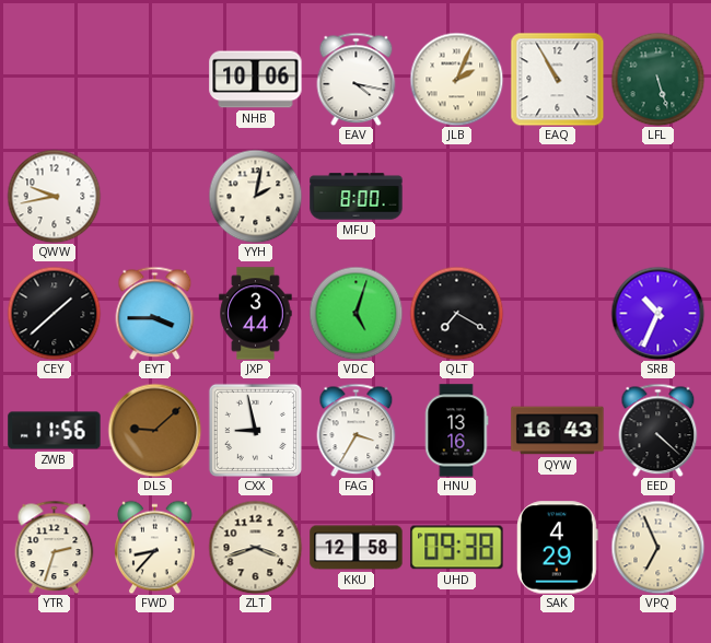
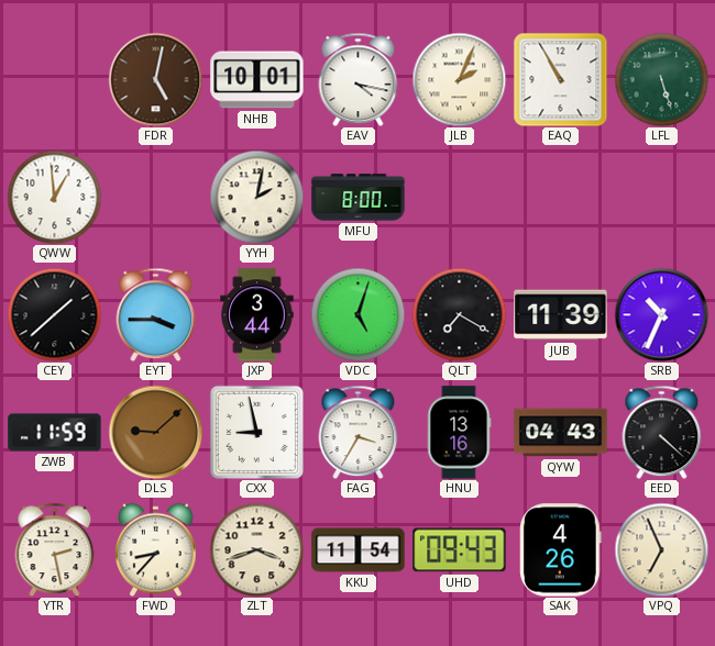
FDR: none -> 5:02 (155, 79)
NHB: 10:06 -> 10:01 (257, 80)
QWW: 9:43 -> 12:59 (54, 197)
JUB: none -> 11:39 (561, 315)
ZWB: 11:56 -> 11:59 (55, 433)
QYW: 16:43 -> 04:43 (561, 433)
YTR: 2:33 -> 2:28 (55, 549)
KKU: 12:58 -> 11:54 (359, 550)
UHD: 09:38 -> 09:43 (460, 550)
SAK: 4:29 -> 4:26 (561, 550)
